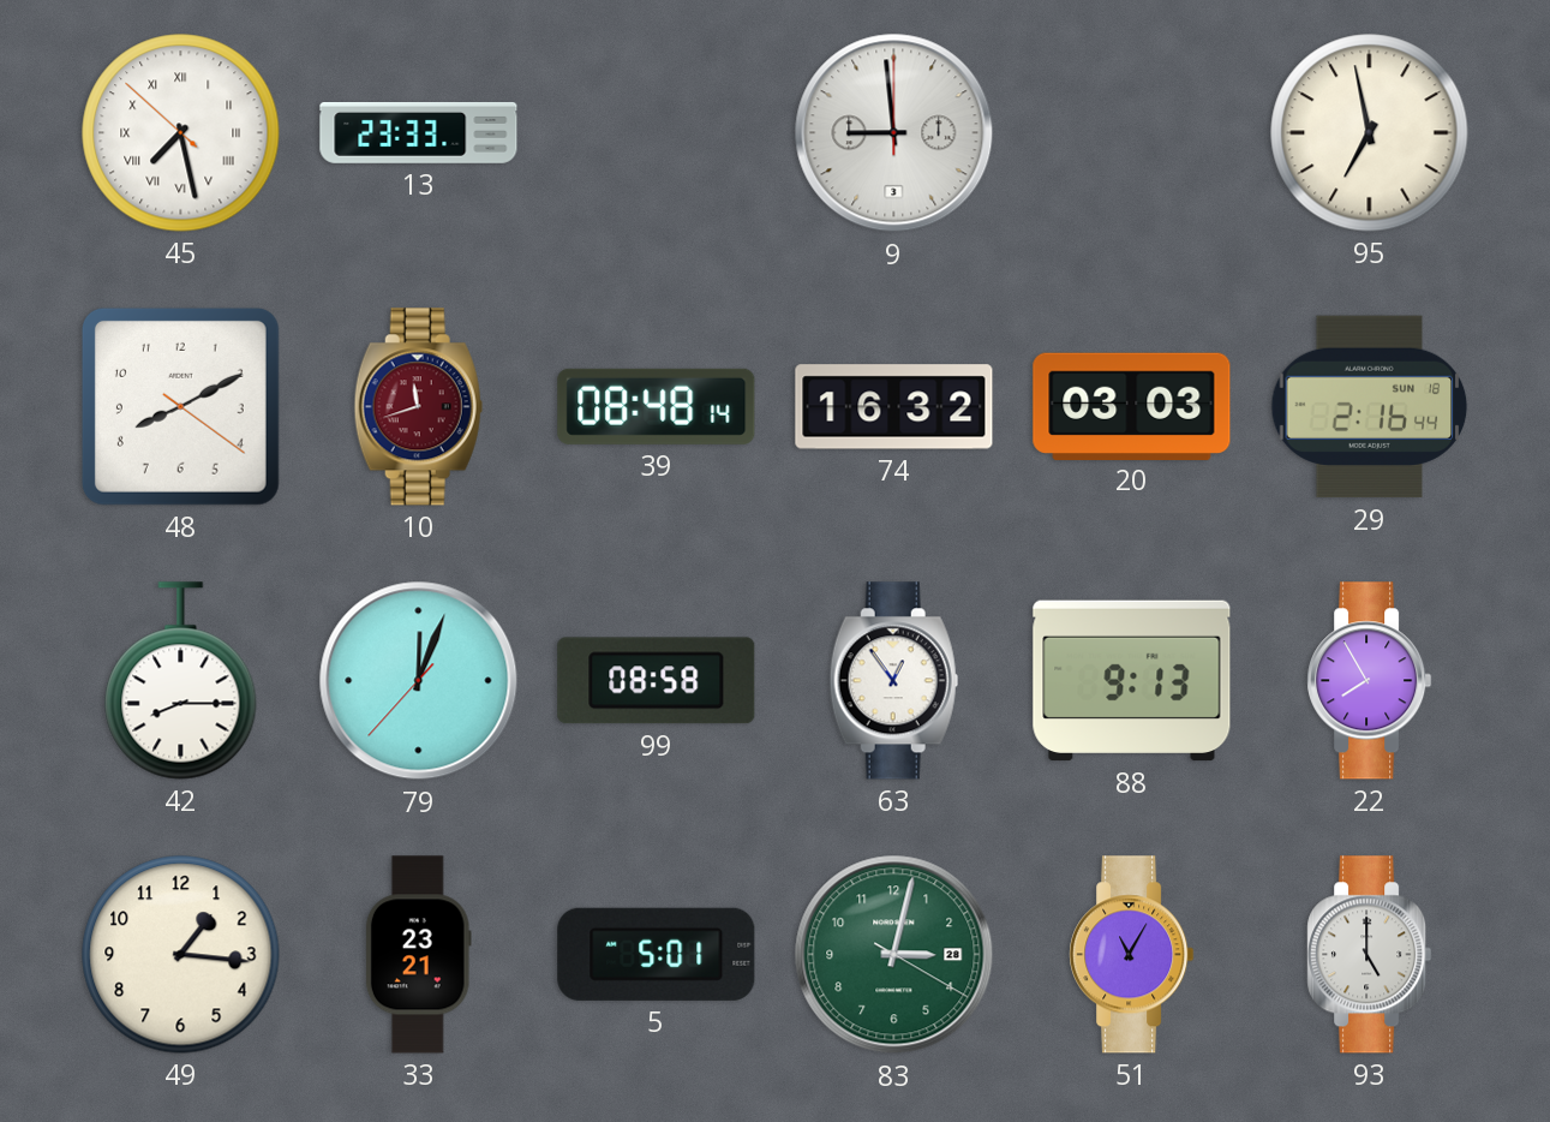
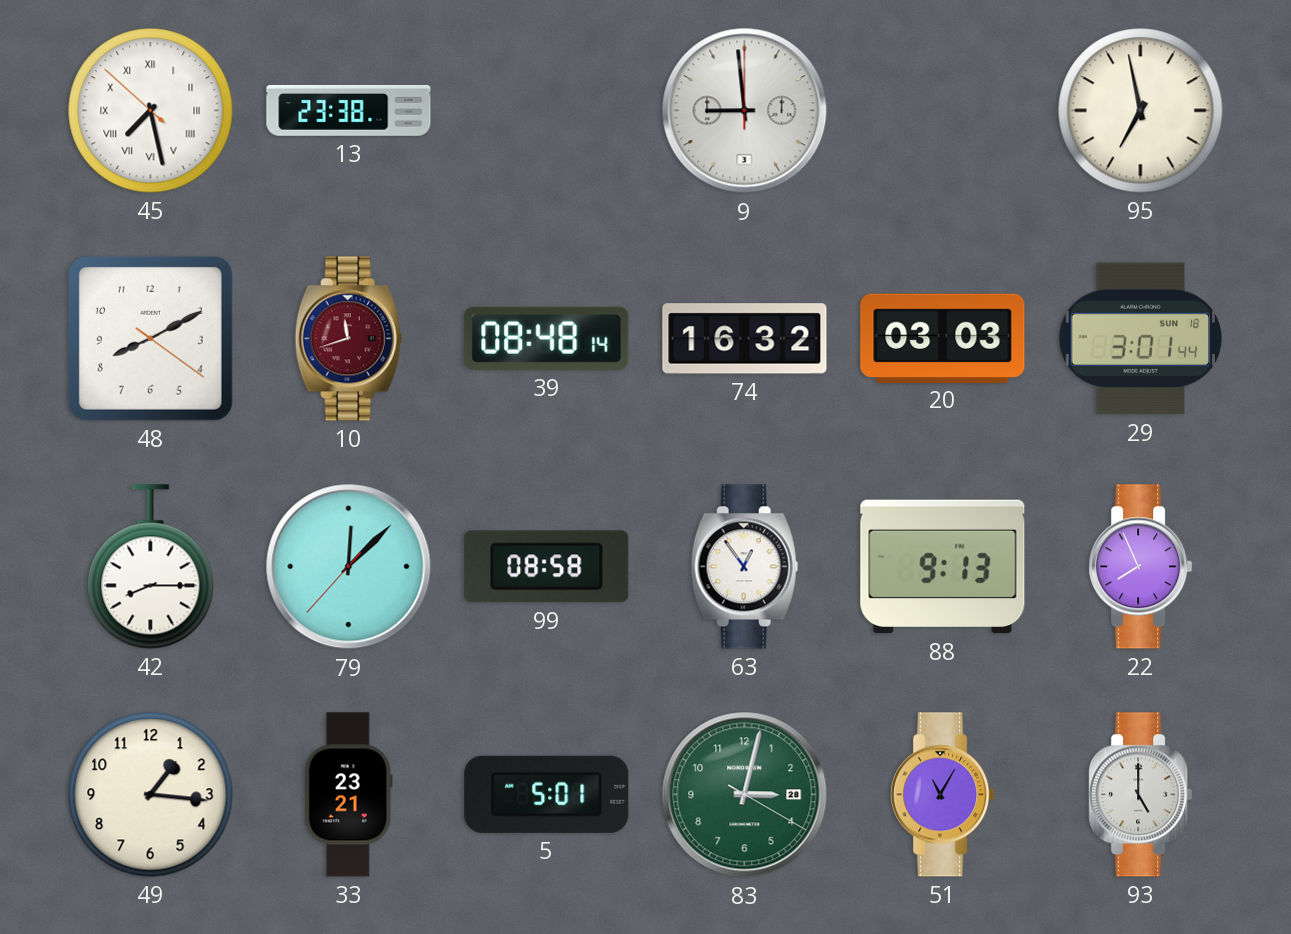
13: 23:33 -> 23:38 (349, 110)
29: 2:16 -> 3:01 (1141, 339)
79: 12:03 -> 12:07 (349, 567)
22: 7:55 -> 7:56 (1141, 567)
